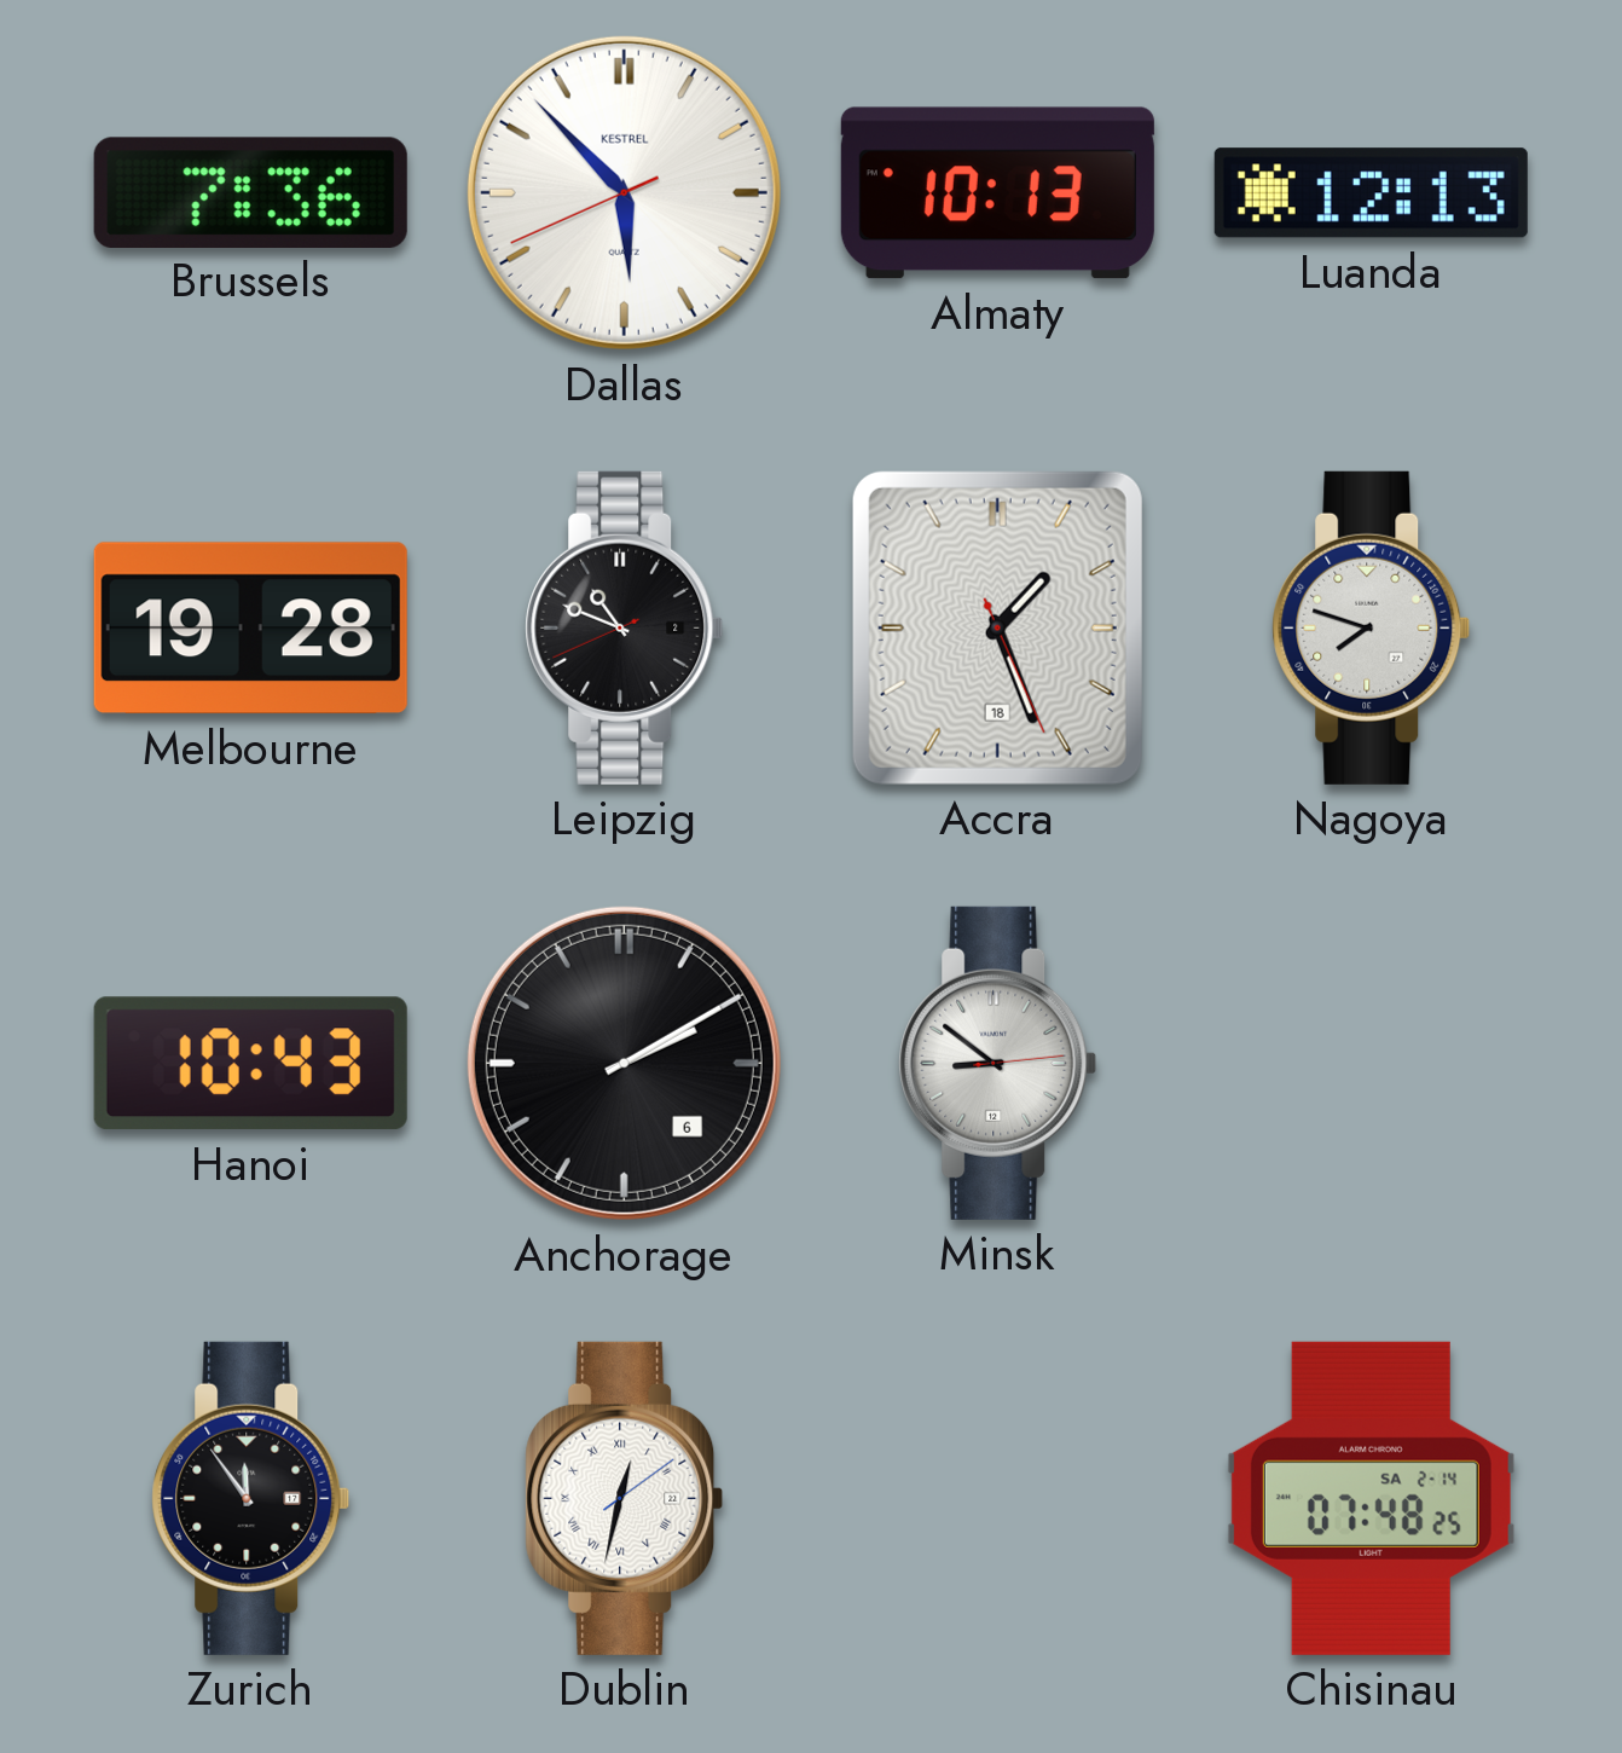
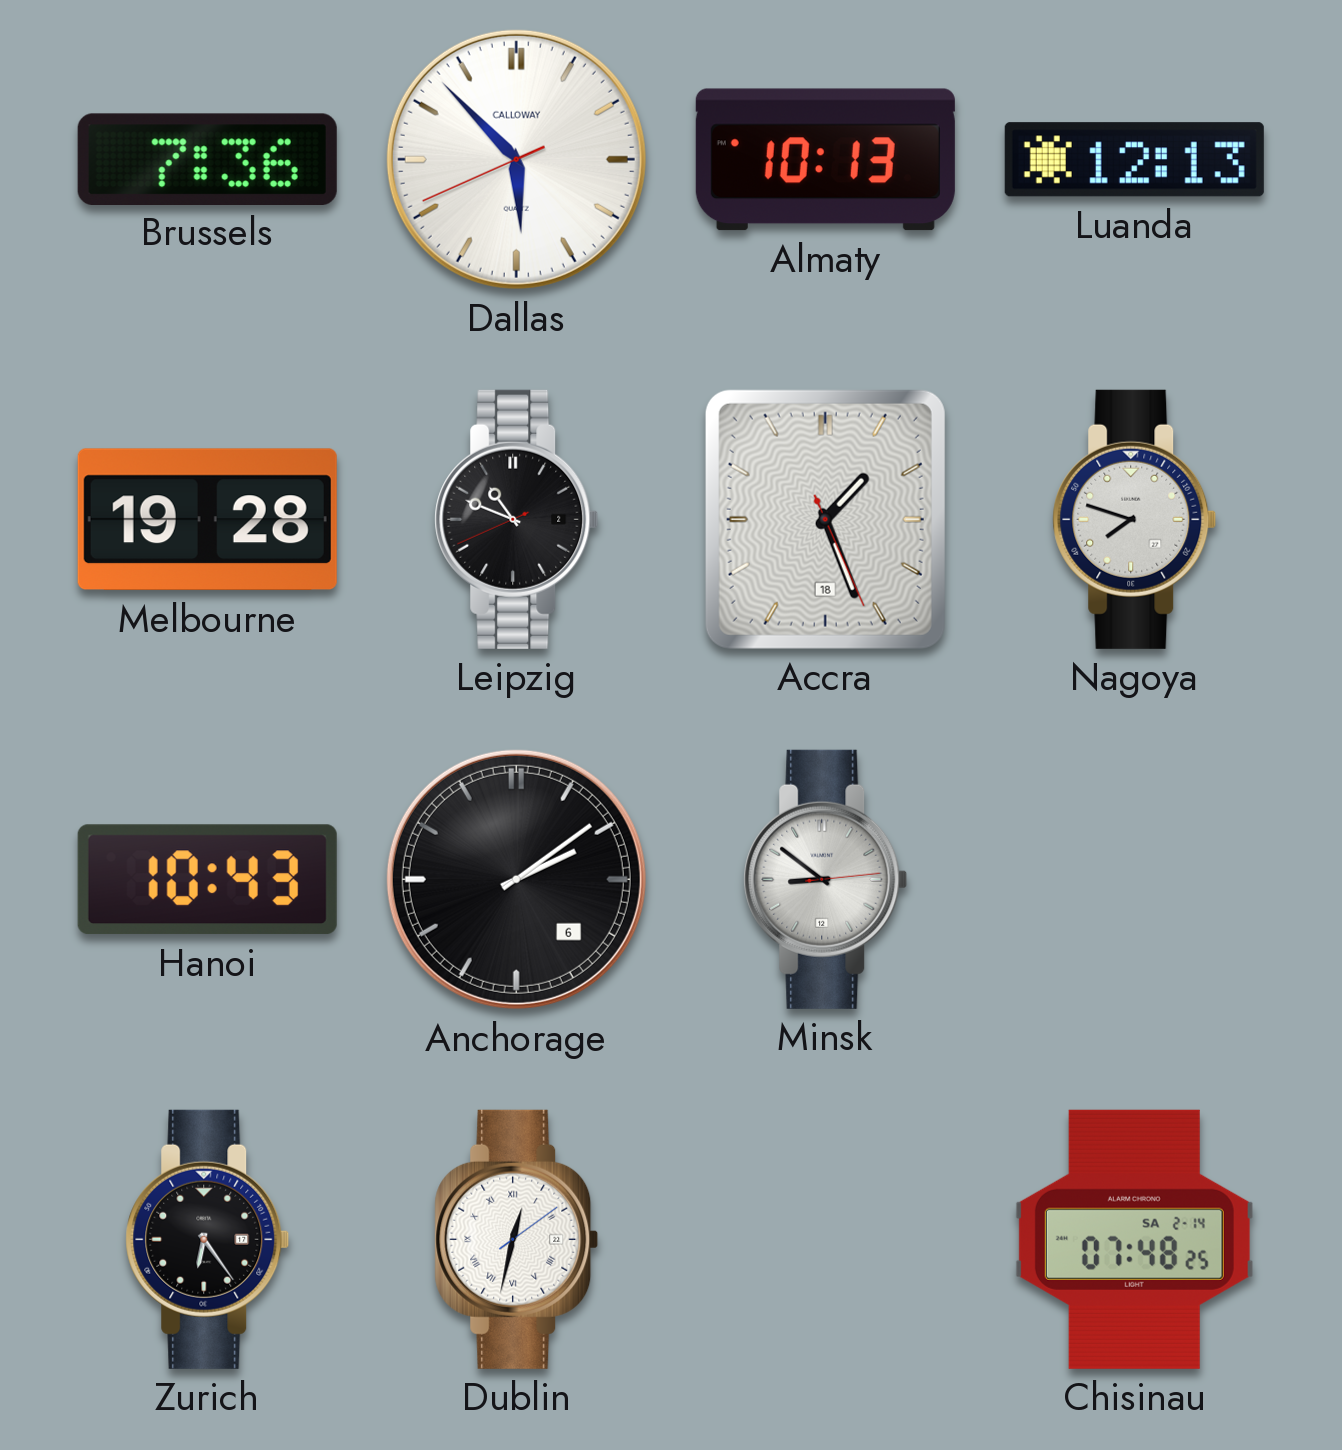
Dallas brand: KESTREL -> CALLOWAY (516, 159)
Anchorage: 2:10 -> 2:09 (516, 879)
Zurich: 11:54 -> 6:24 (208, 1239)
